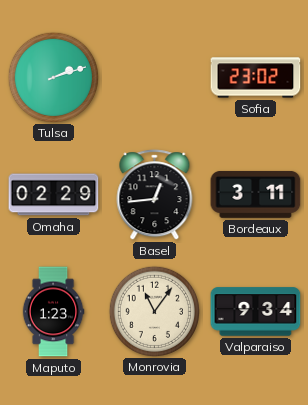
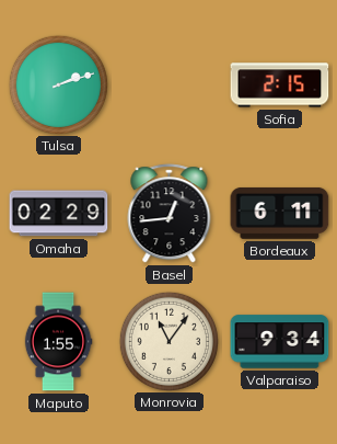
Sofia: 23:02 -> 2:15 (280, 86)
Bordeaux: 3:11 -> 6:11 (280, 213)
Maputo: 1:23 -> 1:55 (58, 342)
